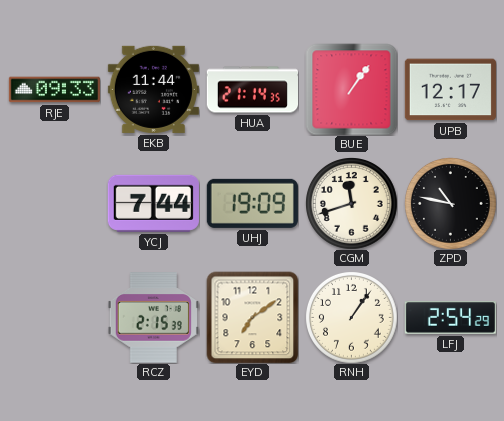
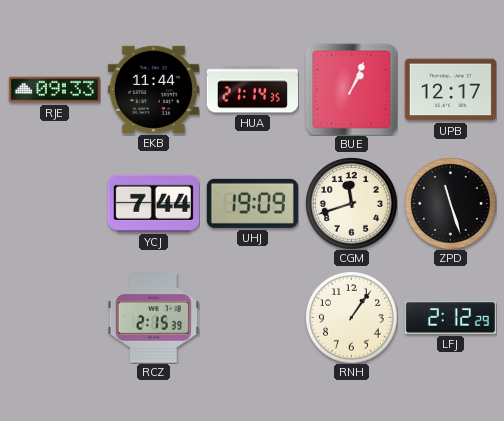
BUE: 1:06 -> 1:04 (351, 89)
ZPD: 10:47 -> 11:27 (451, 204)
EYD: 7:09 -> none (252, 317)
LFJ: 2:54 -> 2:12 (450, 318)
